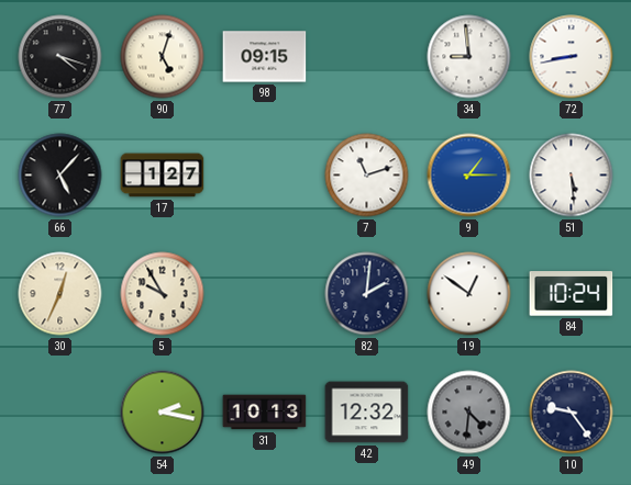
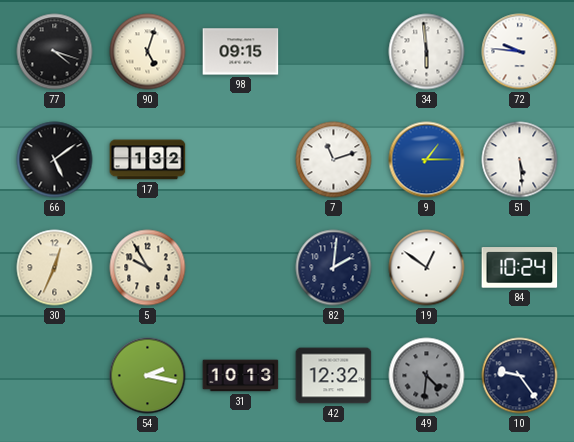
34: 8:59 -> 5:59 (427, 52)
72: 8:43 -> 9:46 (520, 52)
66: 5:07 -> 5:09 (55, 160)
17: 1:27 -> 1:32 (148, 160)
